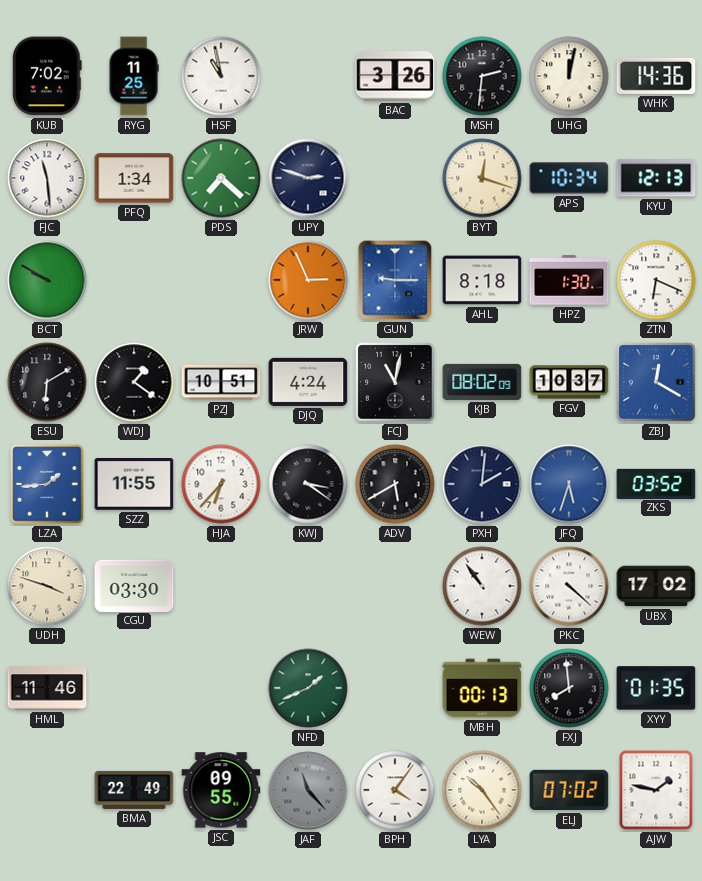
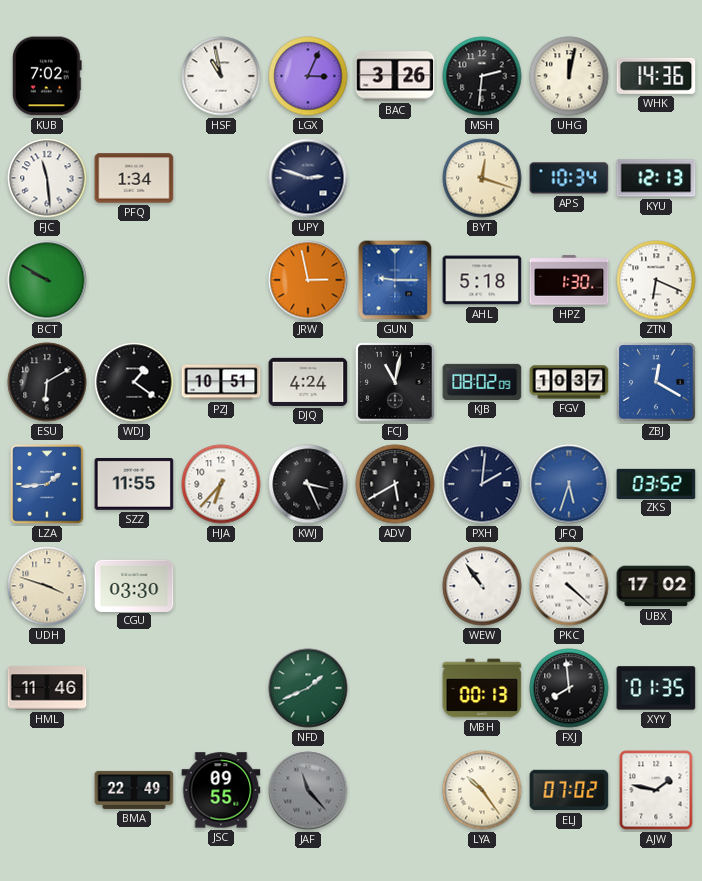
RYG: 11:25 -> none (134, 76)
LGX: none -> 3:04 (308, 76)
PDS: 7:22 -> none (221, 178)
JRW: 2:56 -> 2:58 (308, 280)
AHL: 8:18 -> 5:18 (482, 280)
KWJ: 3:21 -> 3:26 (308, 484)
BPH: 4:06 -> none (395, 790)
